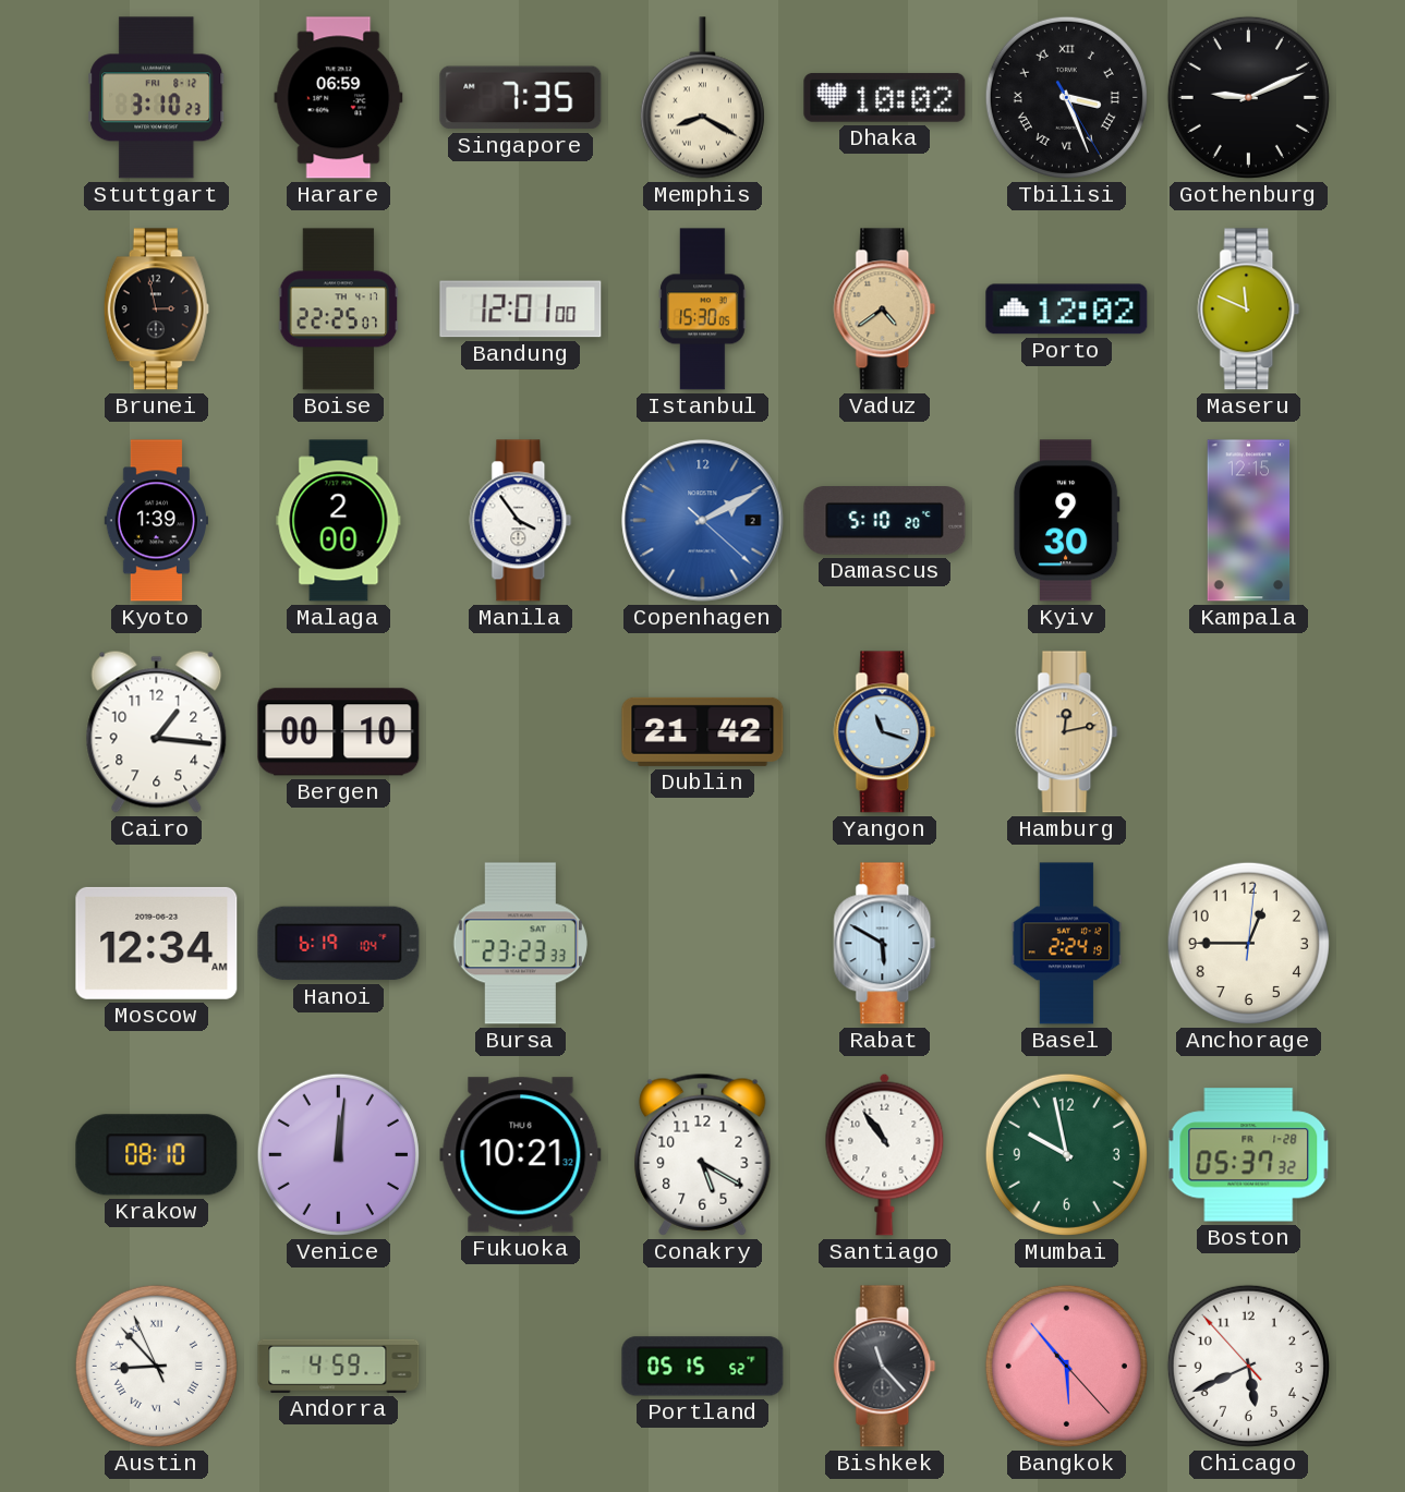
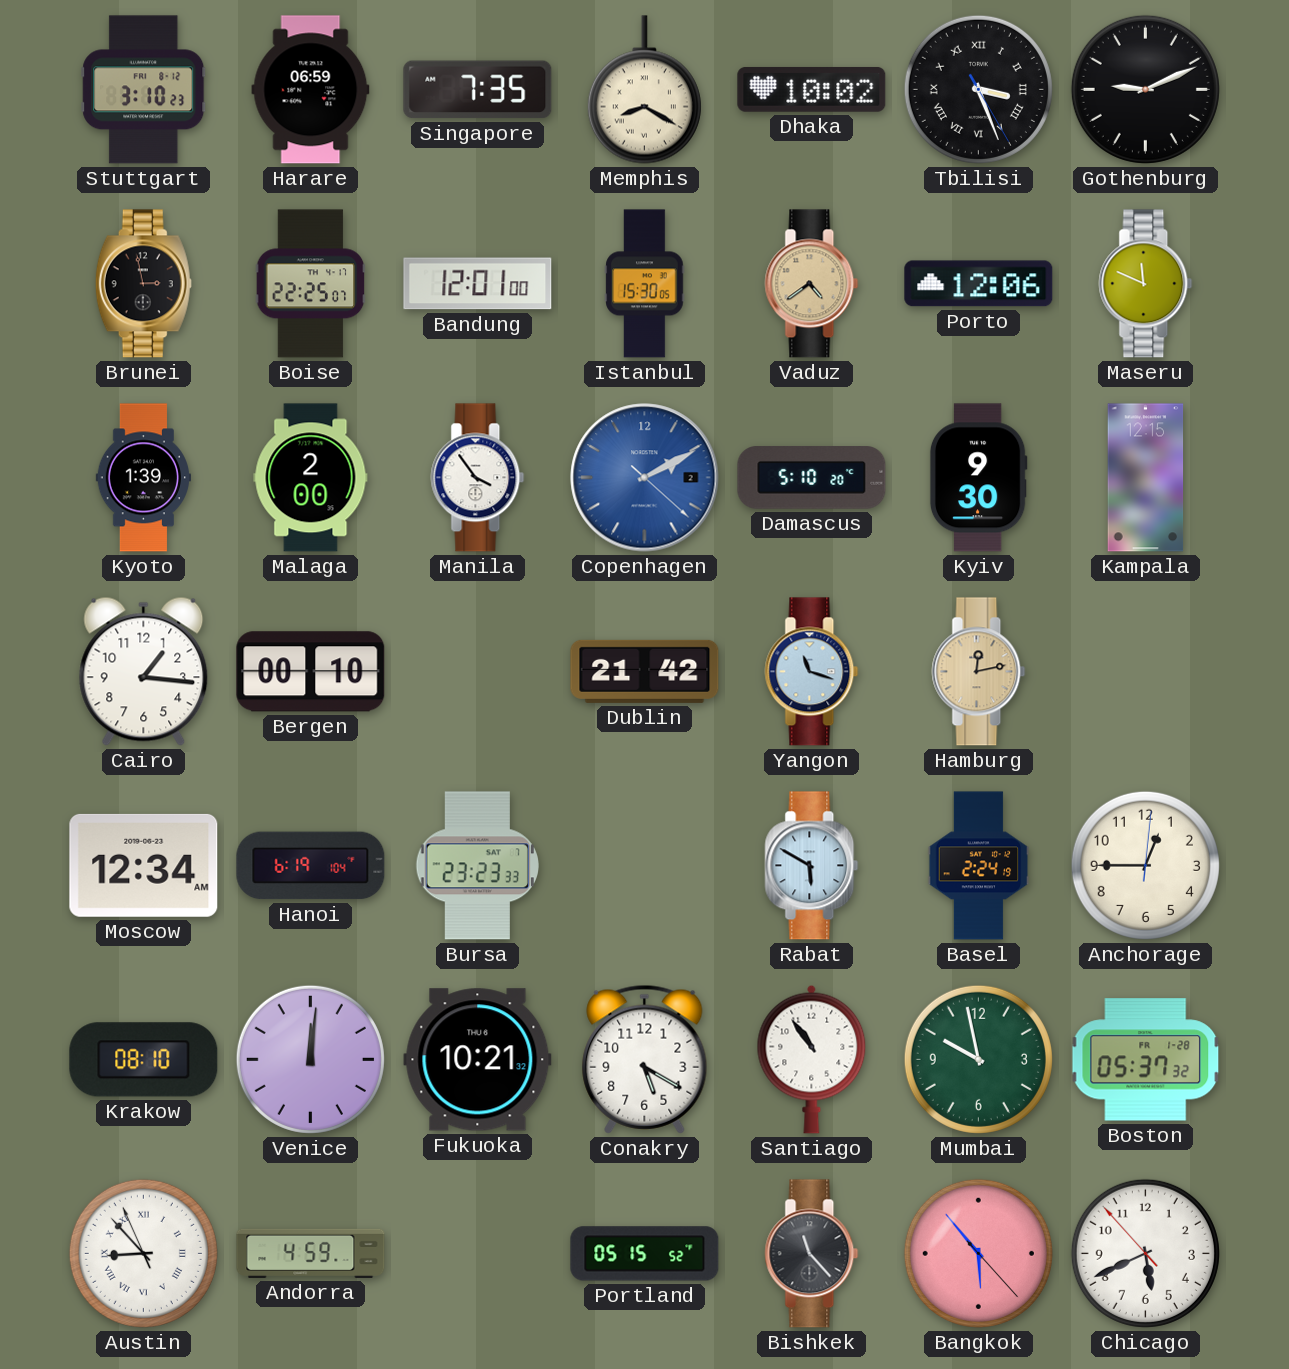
Porto: 12:02 -> 12:06 (979, 284)
